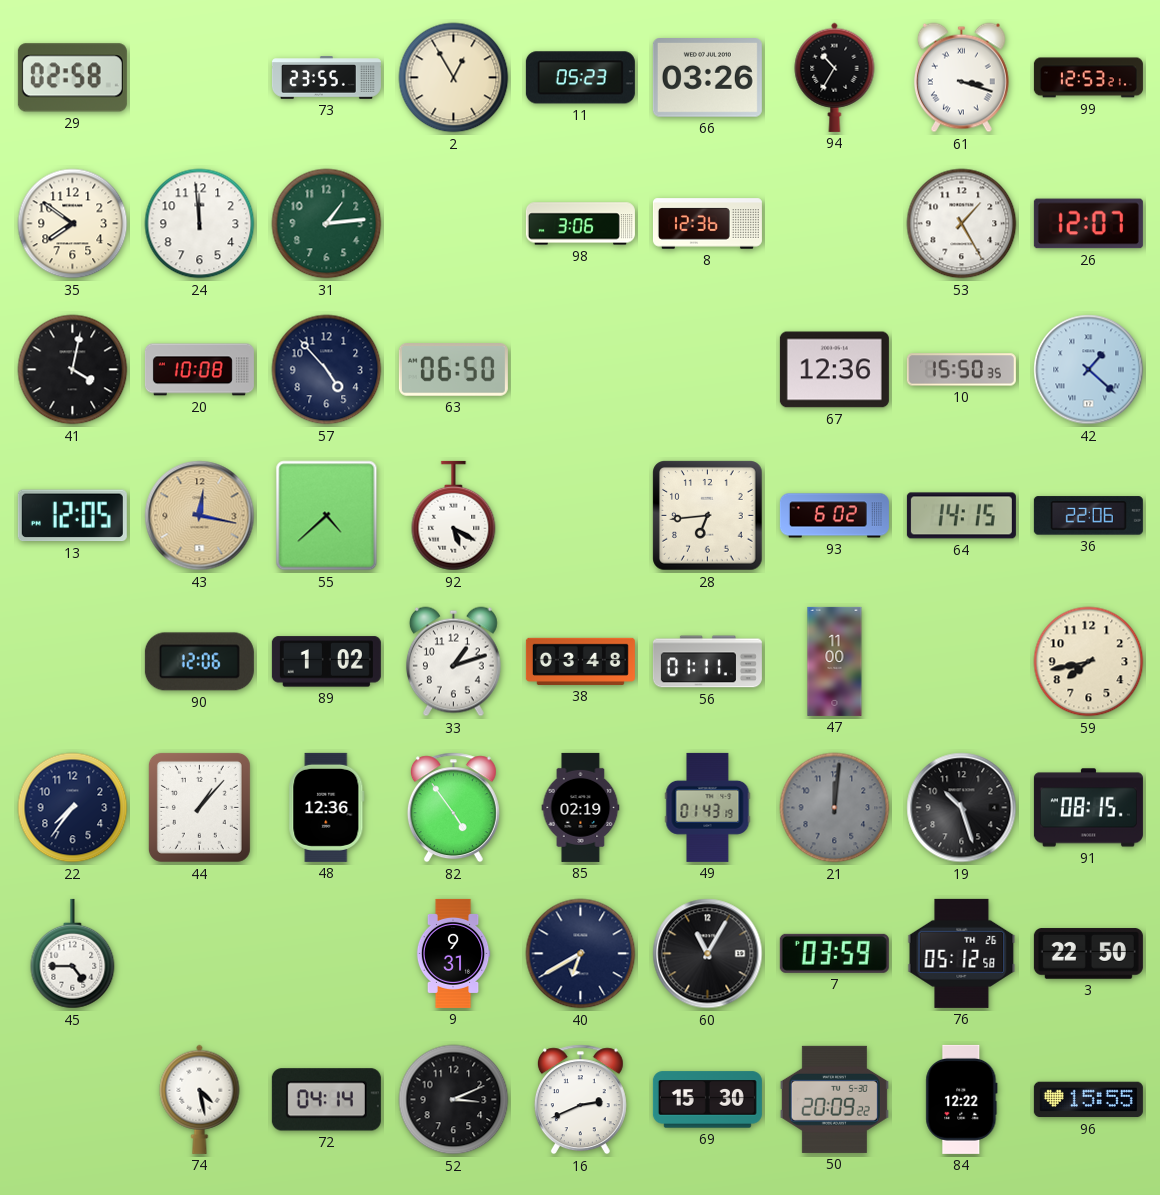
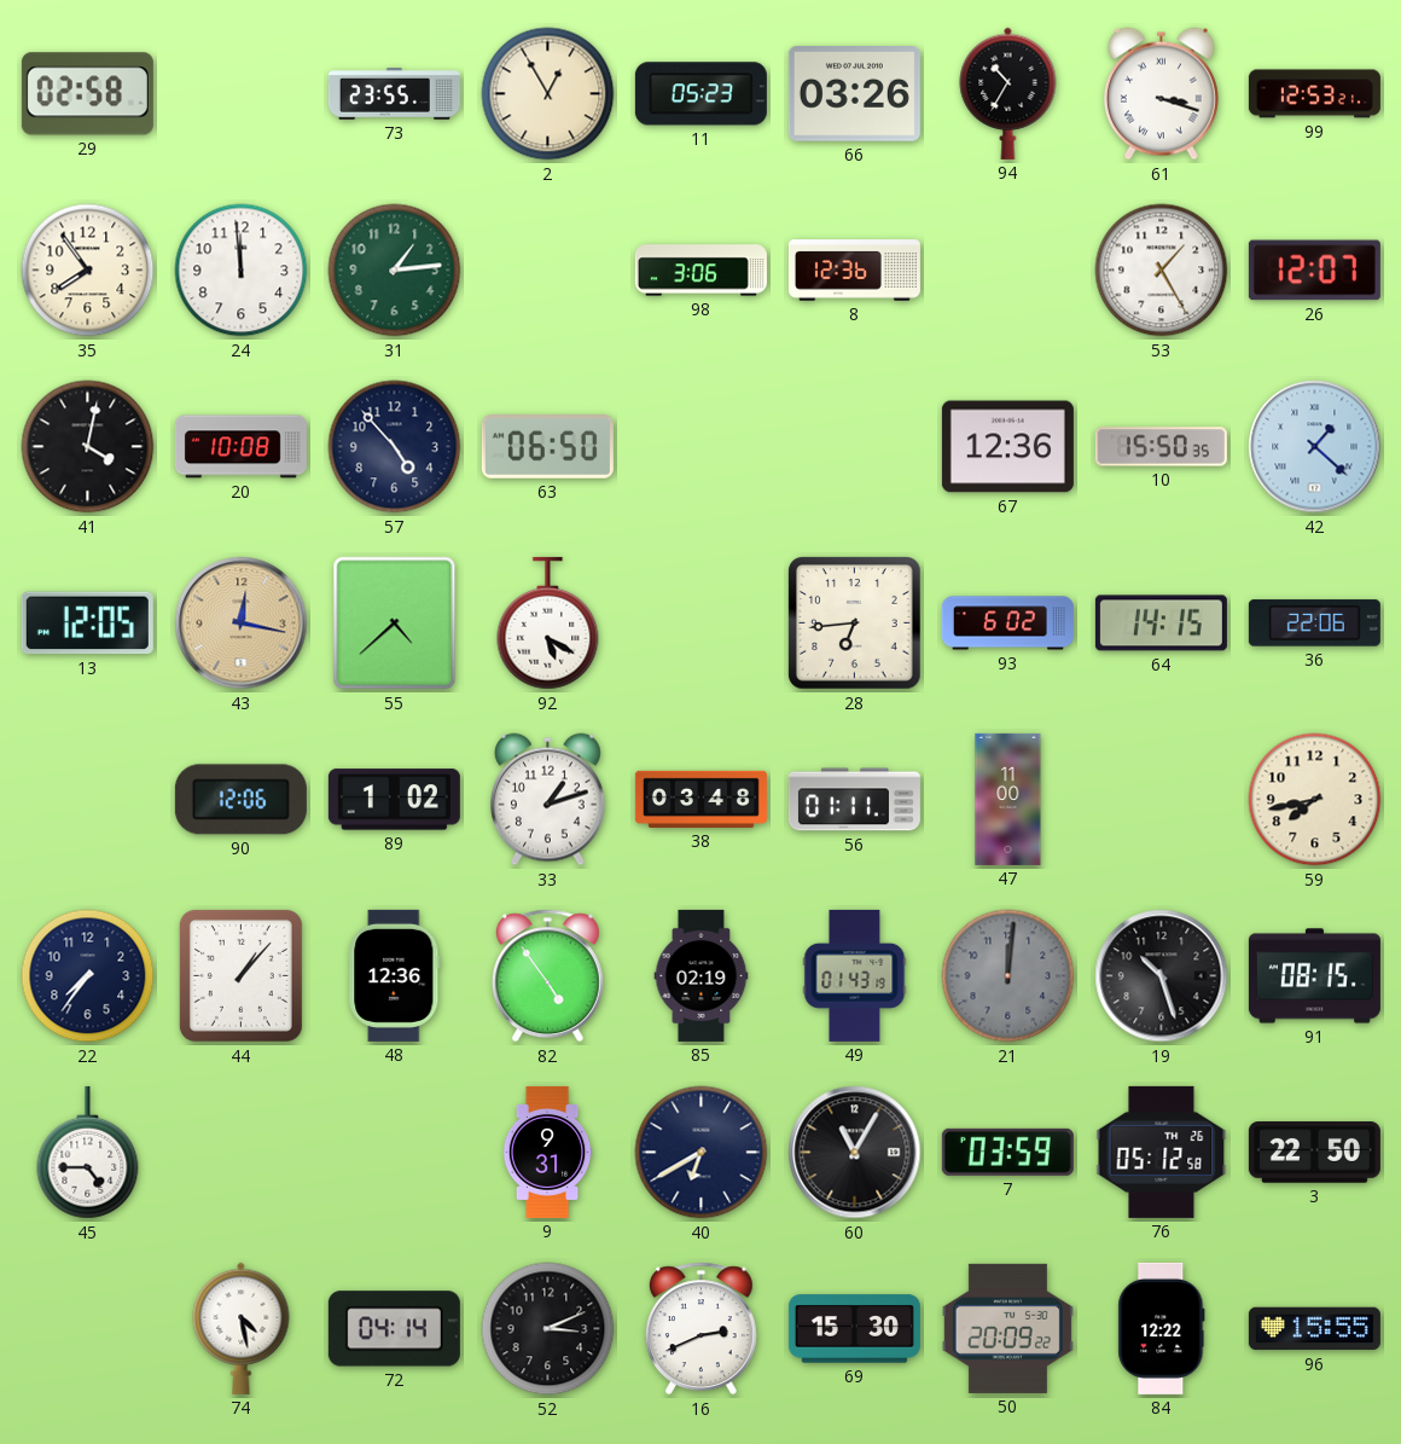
35: 7:51 -> 7:54 (88, 271)
